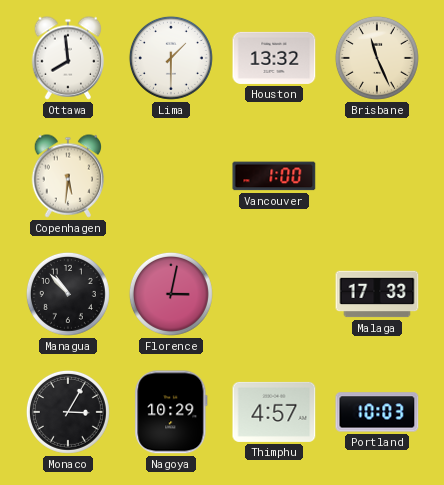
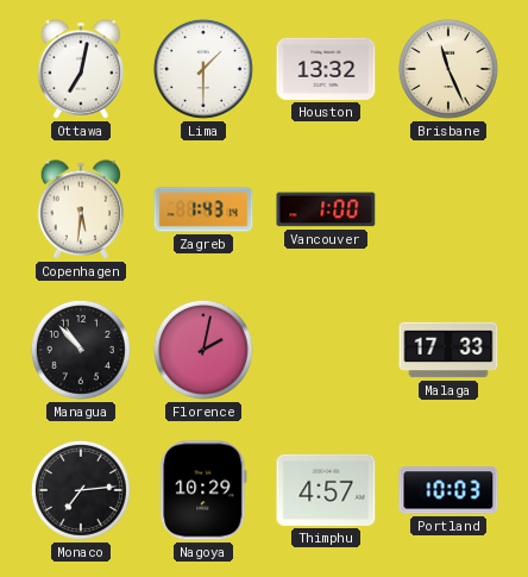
Ottawa: 7:59 -> 7:02 (81, 69)
Zagreb: none -> 1:43 (203, 209)
Florence: 3:02 -> 2:02 (203, 350)
Monaco: 3:05 -> 7:14 (81, 490)
